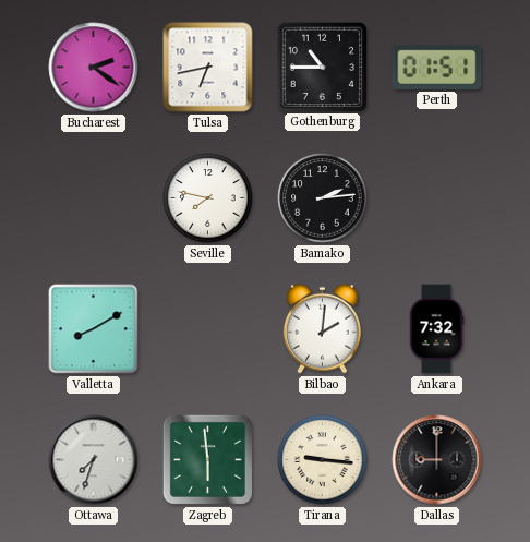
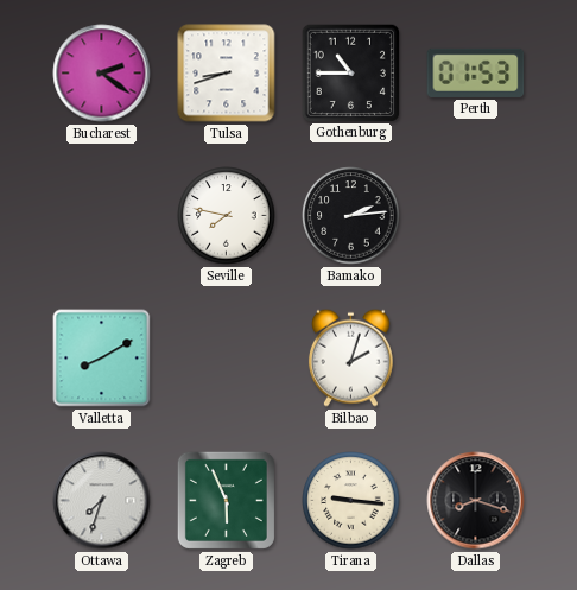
Tulsa: 6:43 -> 8:42 (227, 74)
Perth: 01:51 -> 01:53 (476, 72)
Bilbao: 2:01 -> 2:03 (350, 357)
Ankara: 7:32 -> none (436, 329)
Zagreb: 5:59 -> 5:56 (226, 500)
Dallas: 9:00 -> 8:18 (476, 501)
